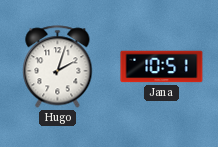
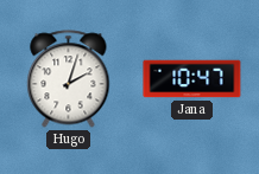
Jana: 10:51 -> 10:47 (192, 79)
